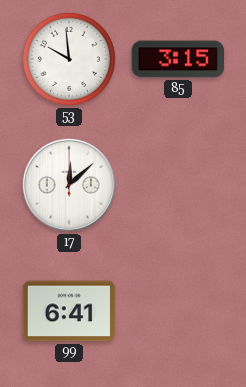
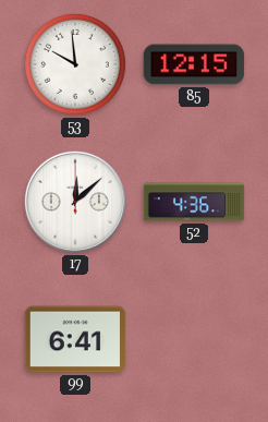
85: 3:15 -> 12:15 (194, 64)
52: none -> 4:36 (194, 202)
